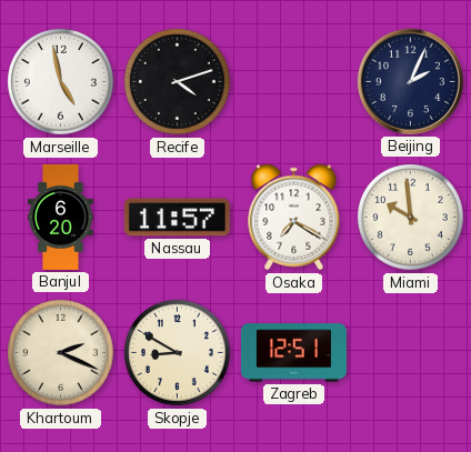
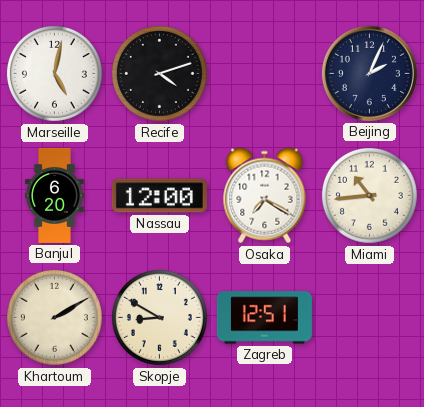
Marseille: 4:58 -> 5:02 (54, 73)
Nassau: 11:57 -> 12:00 (159, 196)
Miami: 9:59 -> 10:44 (369, 195)
Khartoum: 2:19 -> 2:10 (54, 317)
